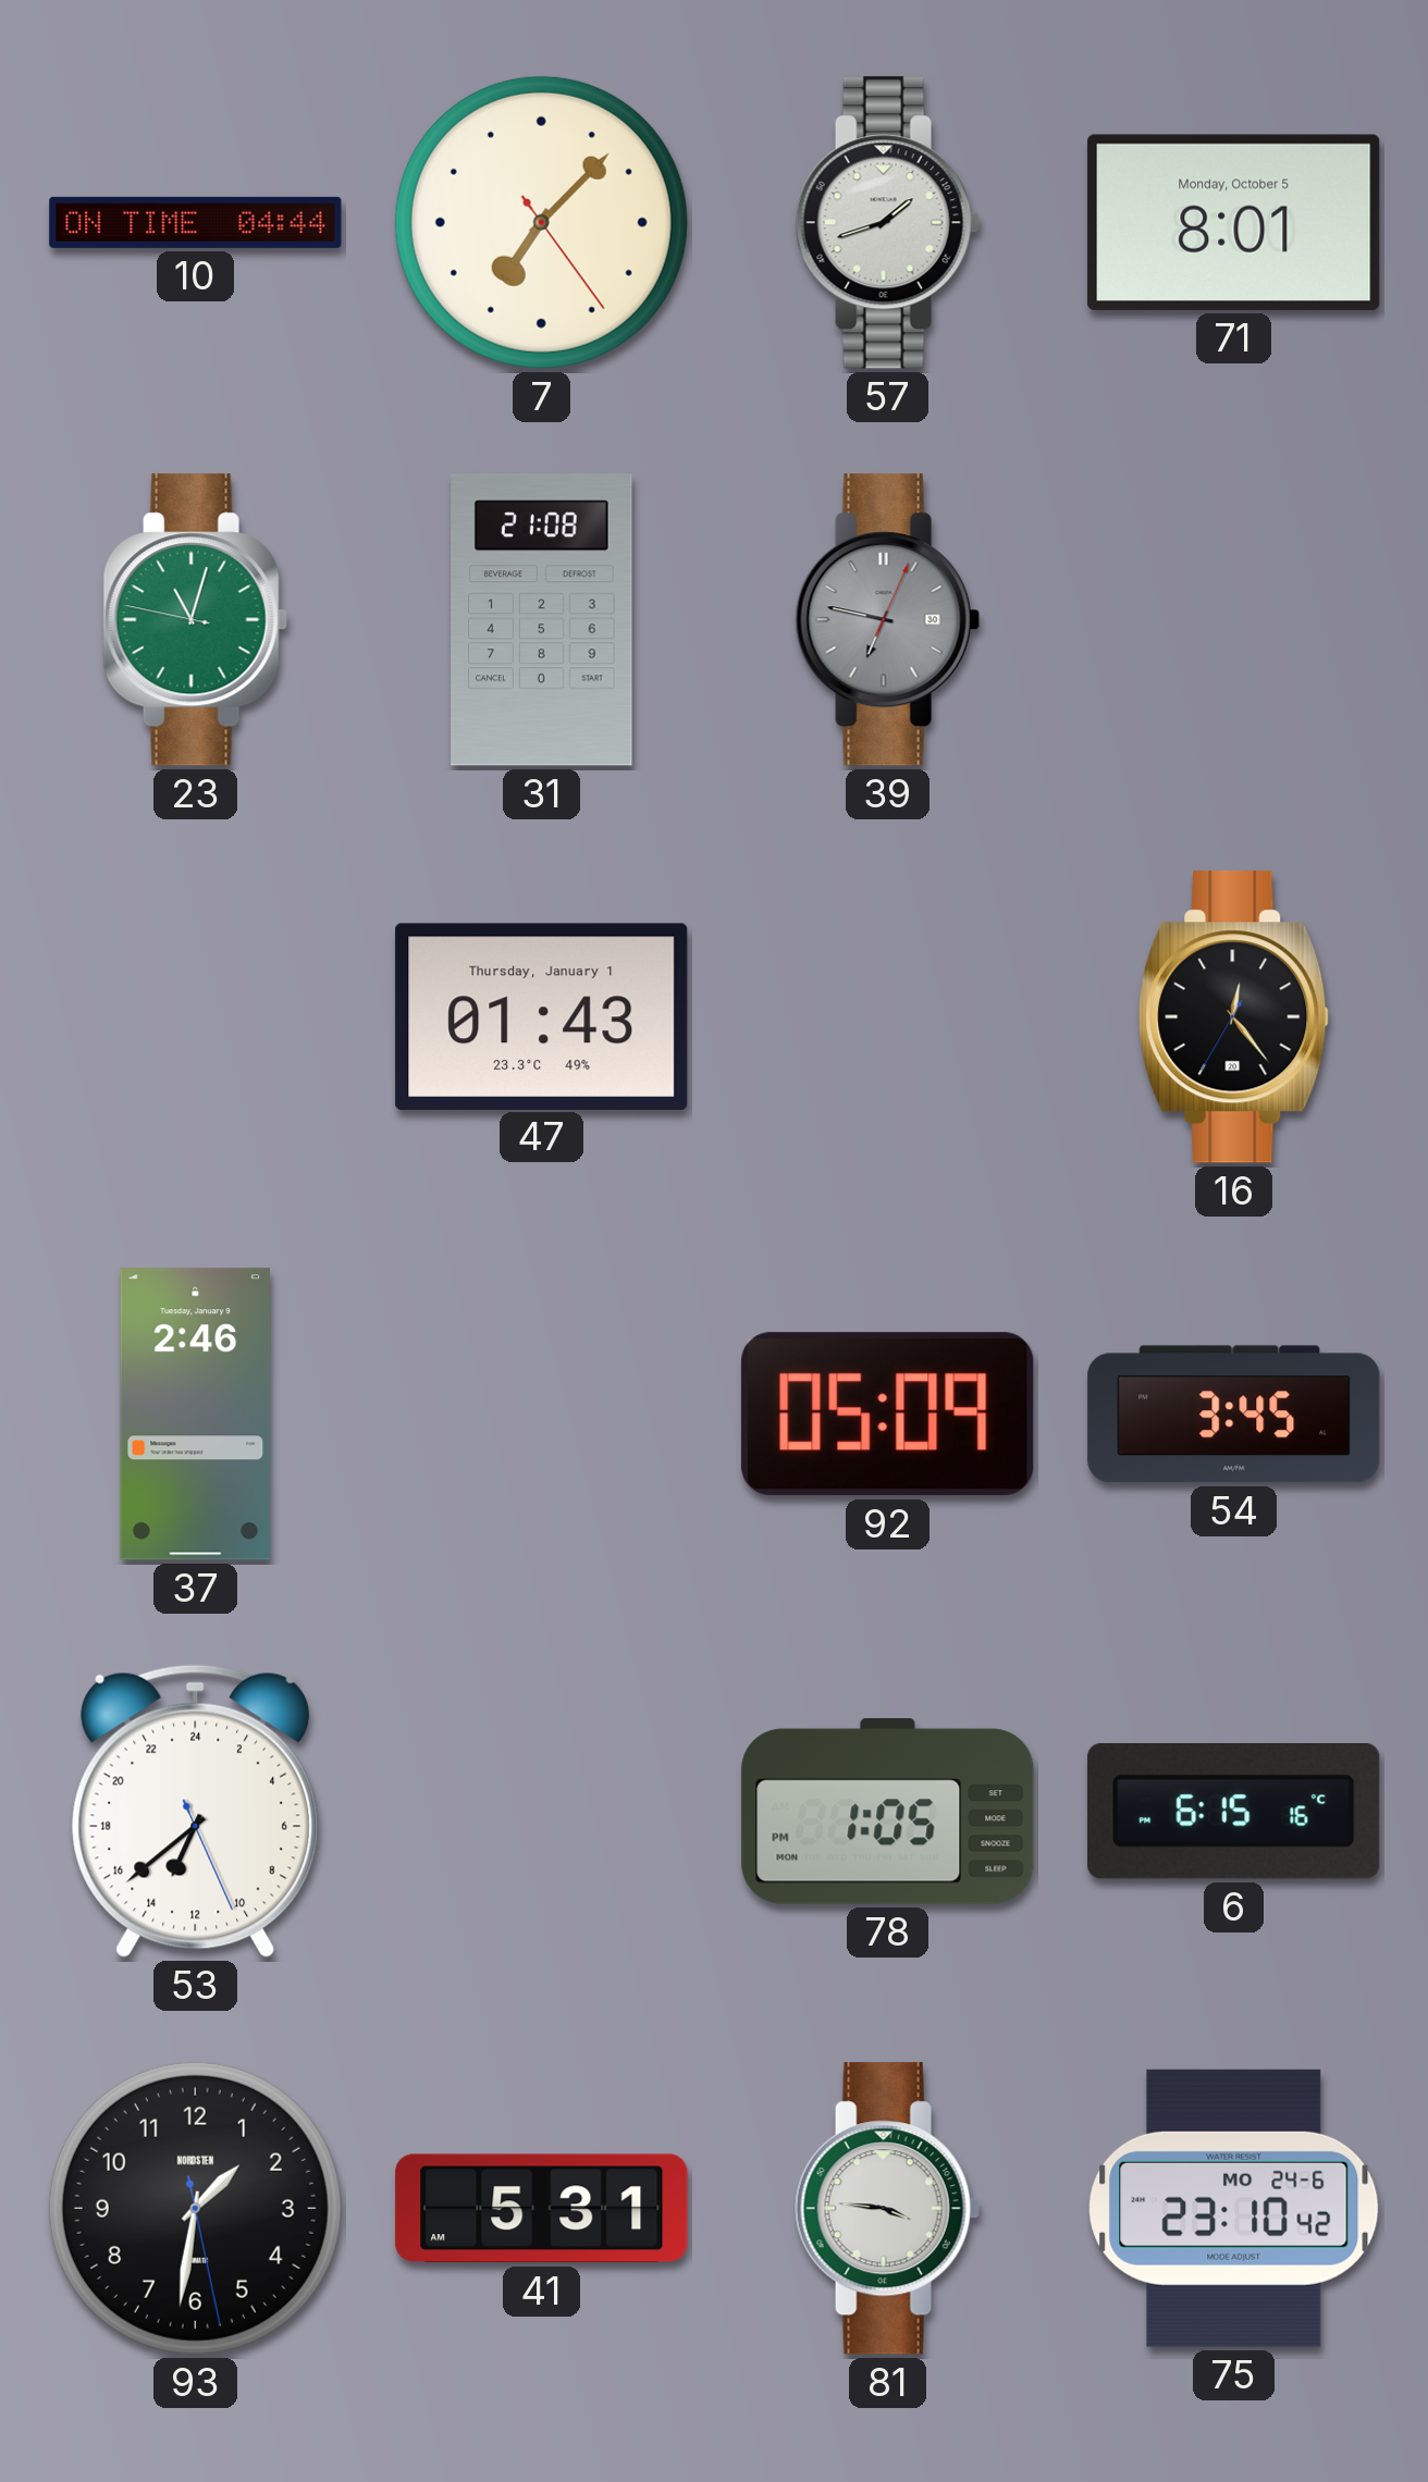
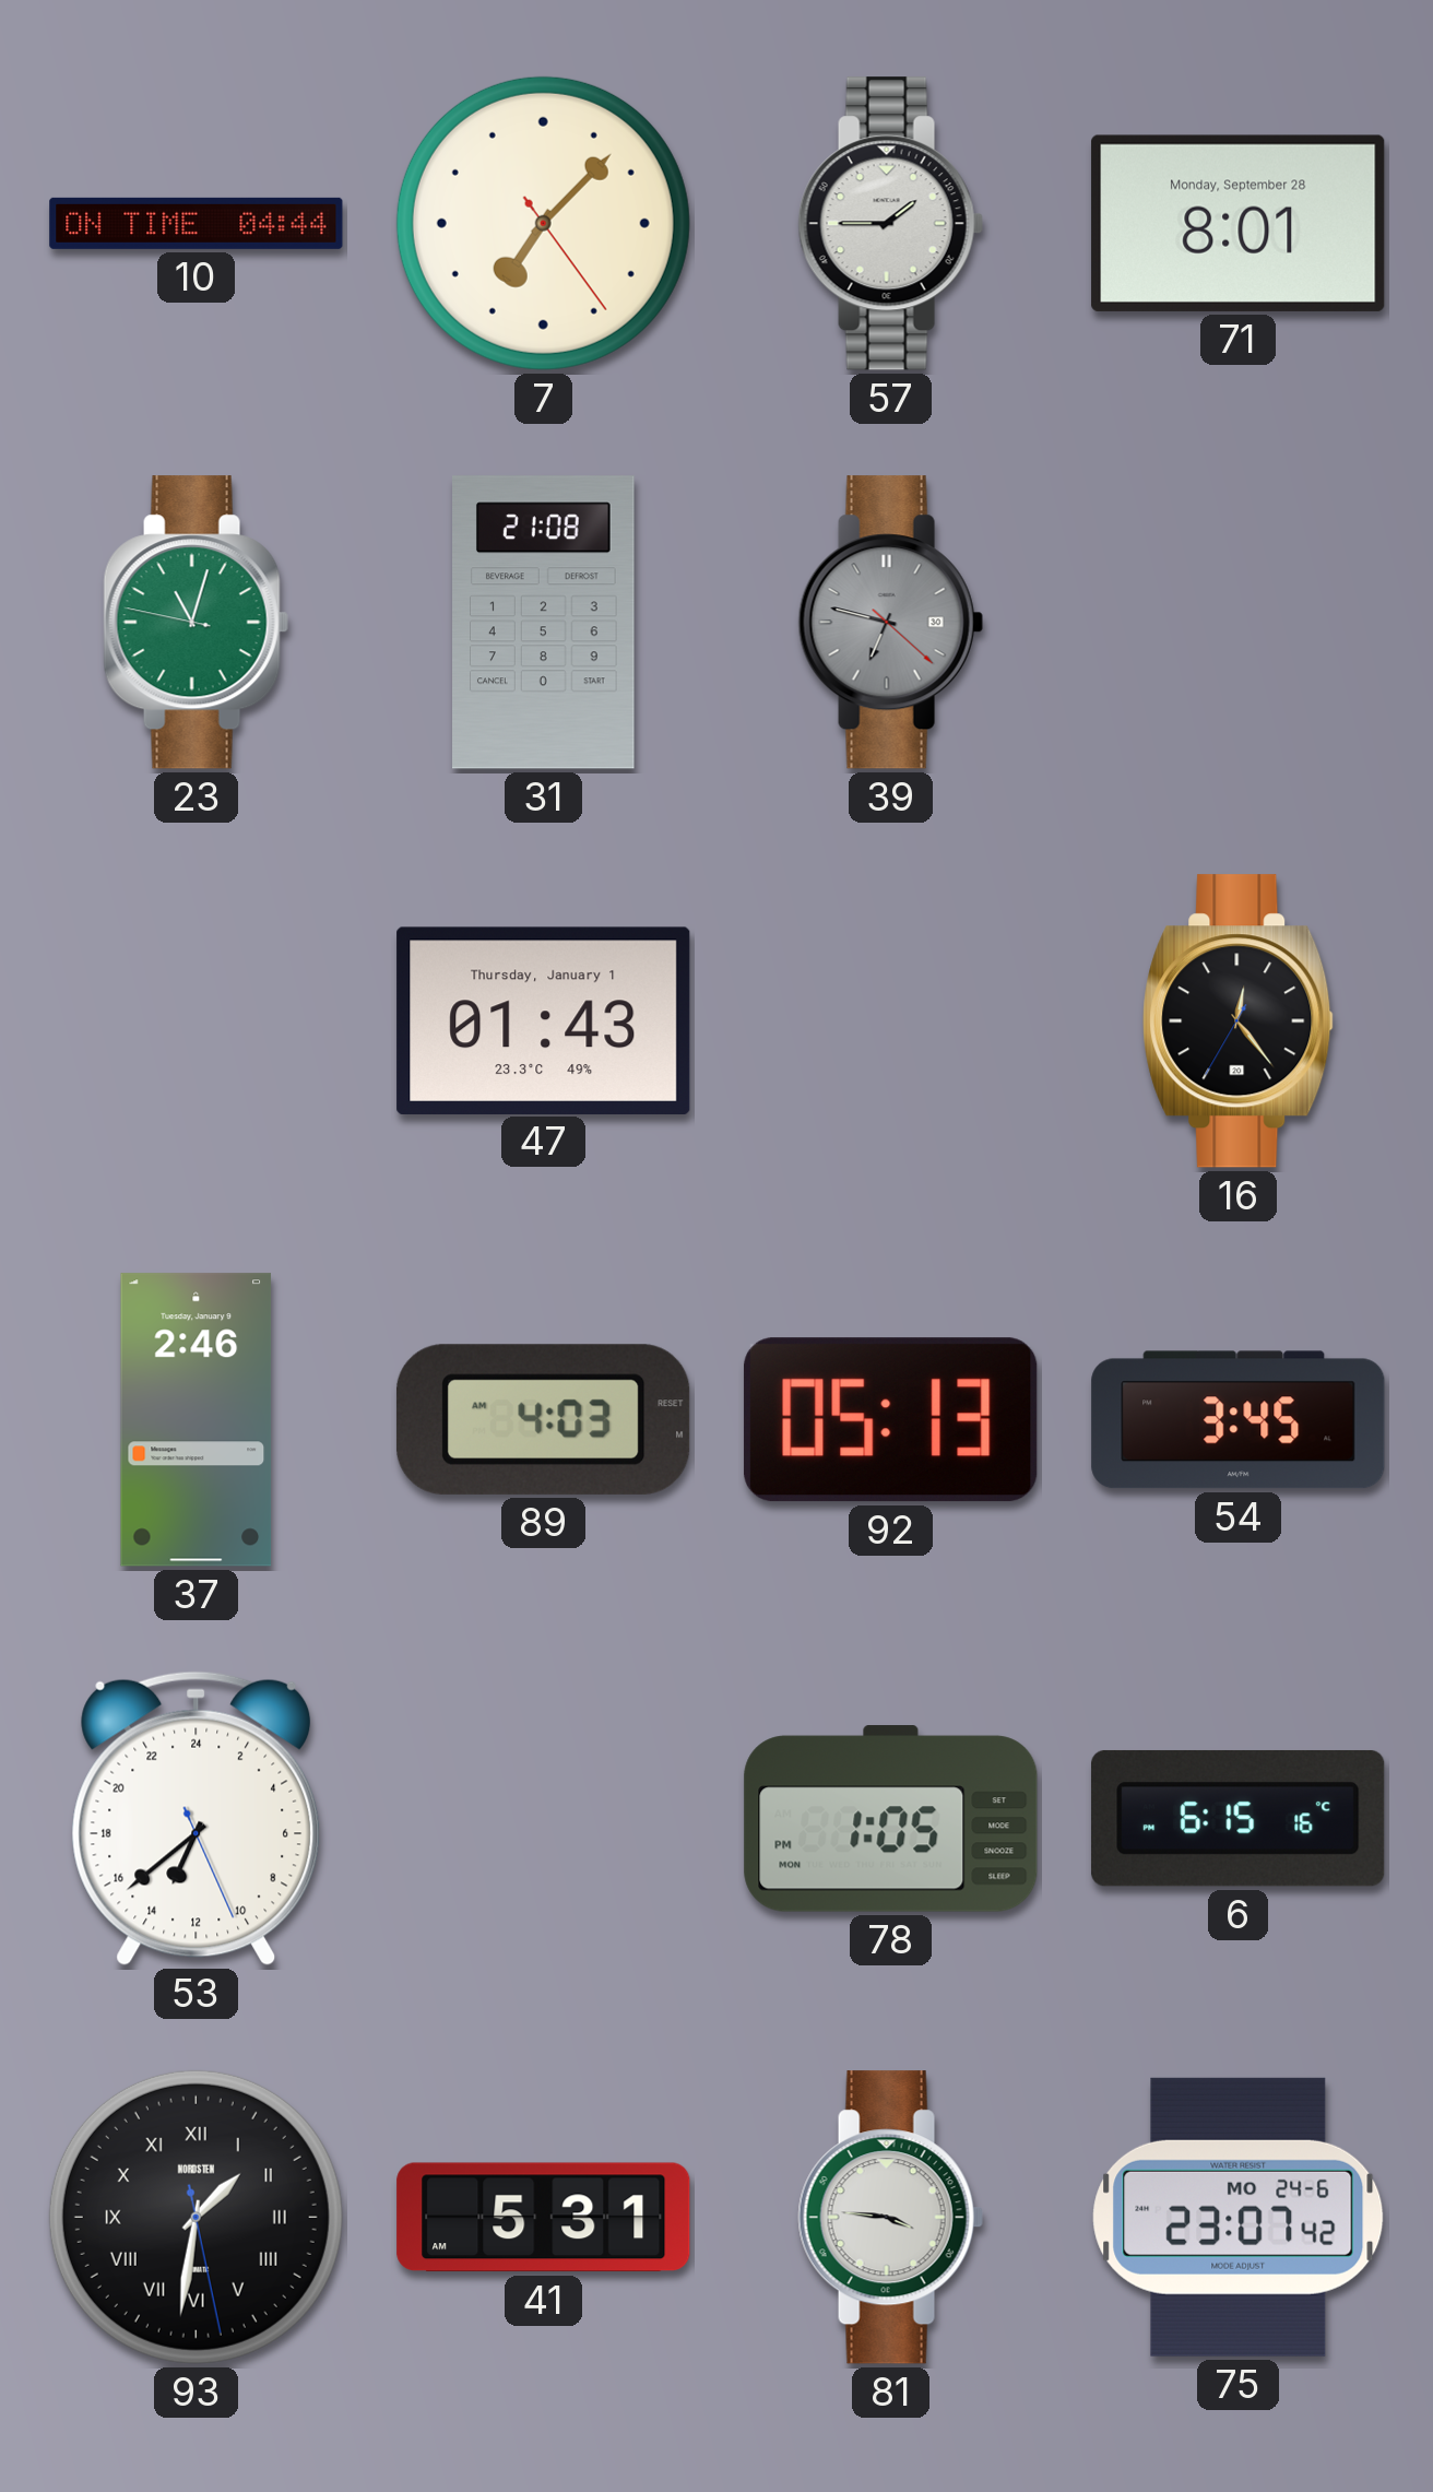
57: 1:42 -> 1:45 (890, 224)
71 date: Monday, October 5 -> Monday, September 28 (1239, 223)
39: 6:47:04 -> 6:47:22 (890, 623)
89: none -> 4:03 (543, 1419)
92: 05:09 -> 05:13 (891, 1420)
93 numerals: Arabic -> Roman (196, 2217)
75: 23:10 -> 23:07 (1239, 2217)
